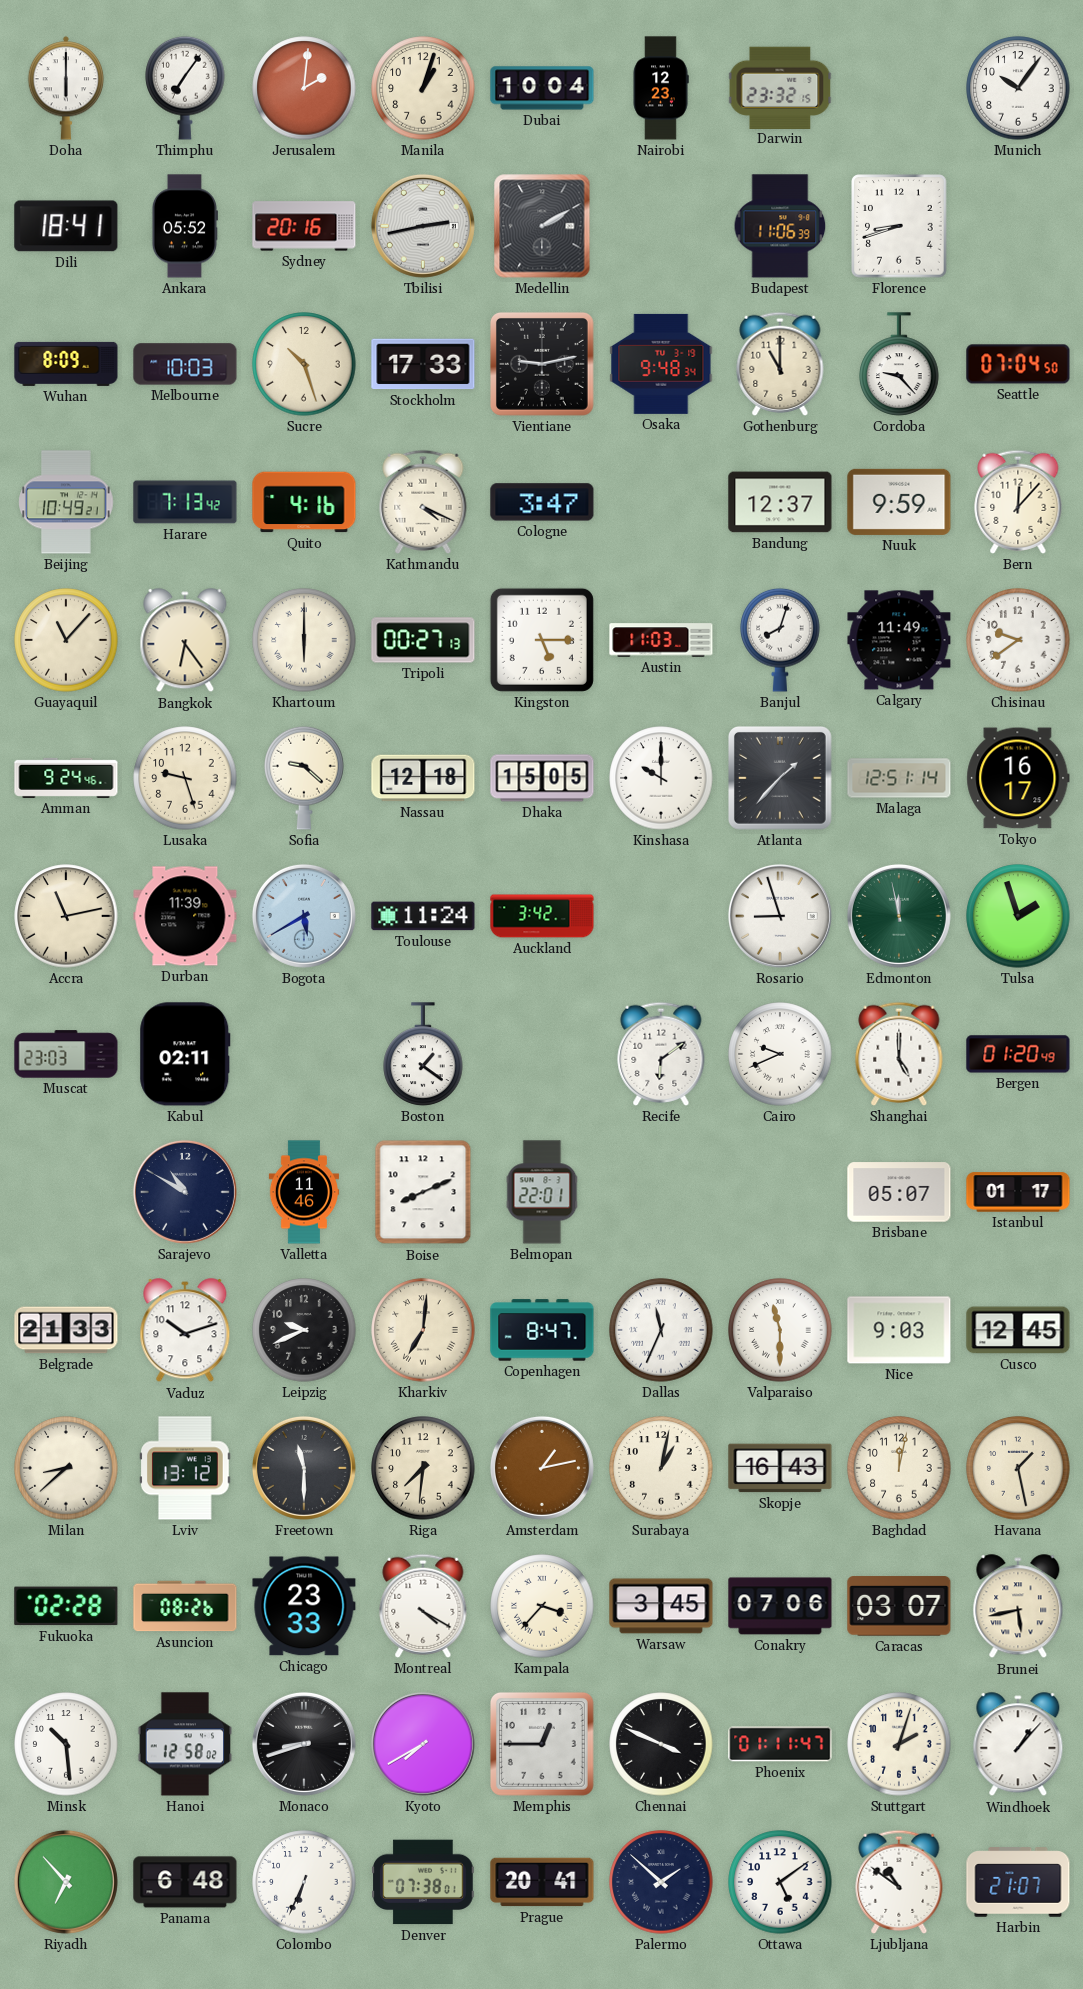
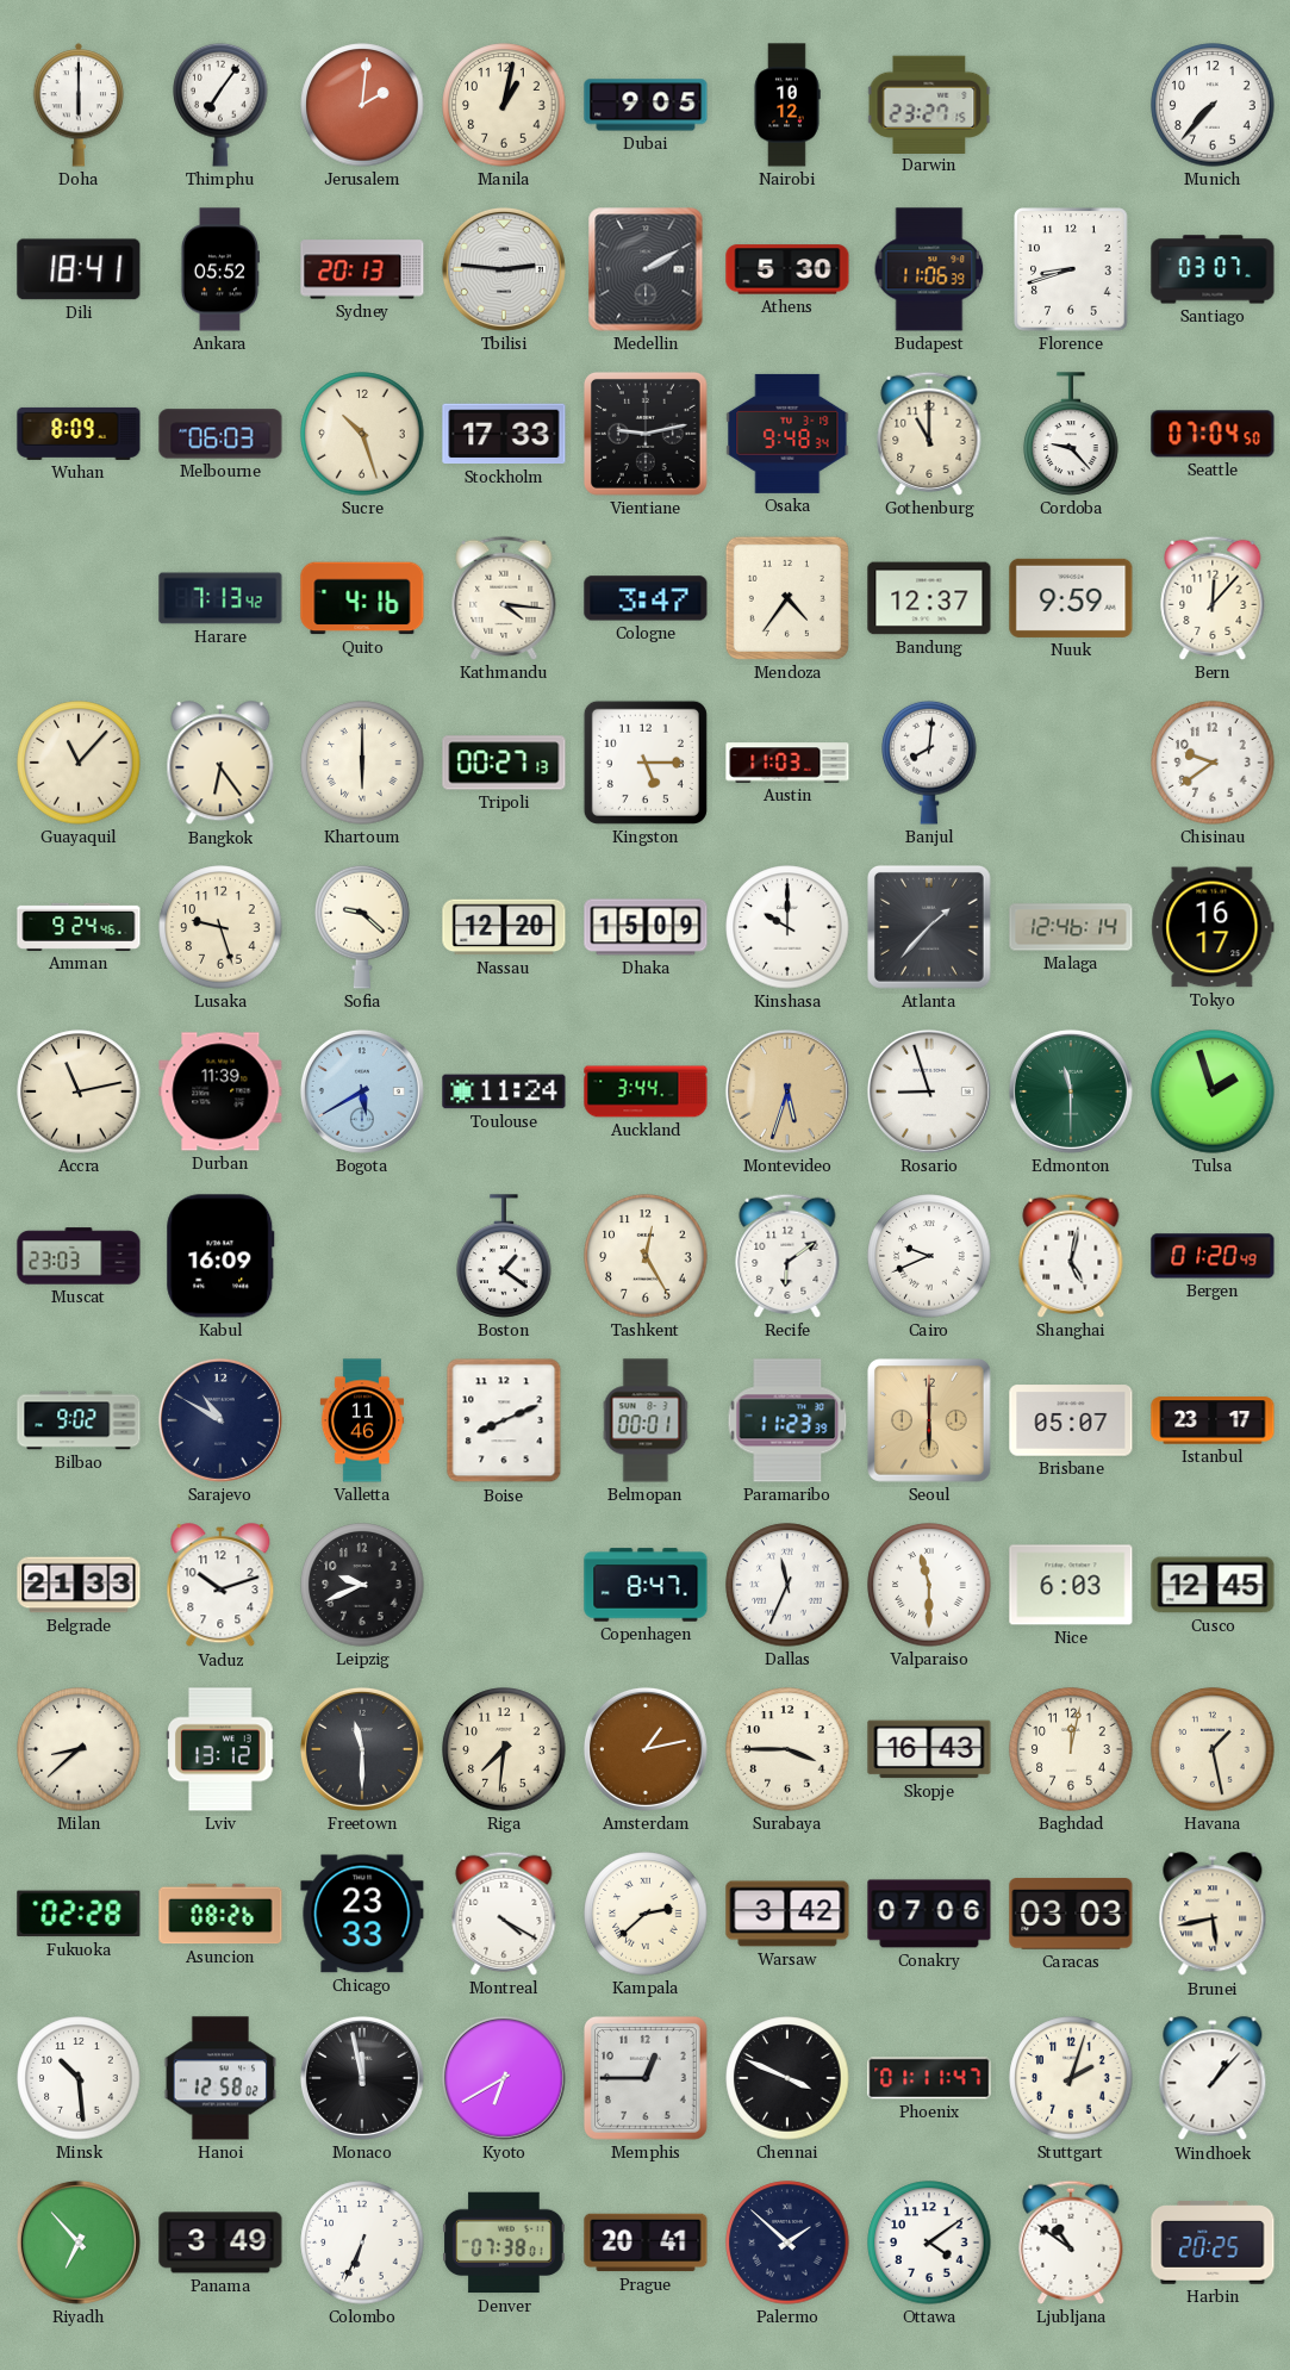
Manila: 1:03 -> 1:02 (504, 105)
Dubai: 10:04 -> 9:05 (646, 105)
Nairobi: 12:23 -> 10:12 (787, 105)
Darwin: 23:32 -> 23:27 (929, 104)
Munich: 10:06 -> 7:37 (1213, 105)
Sydney: 20:16 -> 20:13 (362, 269)
Tbilisi: 2:43 -> 2:46 (504, 269)
Athens: none -> 5:30 (787, 269)
Santiago: none -> 03:07 (1213, 269)
Melbourne: 10:03 -> 06:03 (220, 434)
Beijing: 10:49 -> none (66, 502)
Kathmandu: 4:19 -> 4:16 (504, 598)
Mendoza: none -> 4:36 (787, 598)
Banjul: 8:03 -> 8:01 (929, 763)
Calgary: 11:49 -> none (899, 640)
Nassau: 12:18 -> 12:20 (504, 927)
Dhaka: 15:05 -> 15:09 (646, 927)
Malaga: 12:51 -> 12:46 (1071, 927)
Auckland: 3:42 -> 3:44 (646, 1091)
Montevideo: none -> 5:33 (787, 1091)
Edmonton: 11:58 -> 11:30 (1071, 1091)
Kabul: 02:11 -> 16:09 (220, 1256)
Tashkent: none -> 12:25 (646, 1256)
Shanghai: 5:00 -> 5:02 (1071, 1256)
Bilbao: none -> 9:02 (79, 1420)
Belmopan: 22:01 -> 00:01 (646, 1420)
Paramaribo: none -> 11:23 (787, 1420)
Seoul: none -> 6:00 (929, 1420)
Istanbul: 01:17 -> 23:17 (1213, 1420)
Kharkiv: 7:01 -> none (423, 1330)
Nice: 9:03 -> 6:03 (1071, 1585)
Surabaya: 1:02 -> 3:45 (787, 1749)
Kampala: 3:37 -> 2:38 (646, 1914)
Warsaw: 3:45 -> 3:42 (787, 1914)
Caracas: 03:07 -> 03:03 (1071, 1914)
Monaco: 8:42 -> 11:58 (362, 2078)
Kyoto: 7:40 -> 6:40 (504, 2078)
Panama: 6:48 -> 3:49 (220, 2243)
Ottawa: 5:09 -> 4:09 (929, 2243)
Harbin: 21:07 -> 20:25 (1213, 2243)
